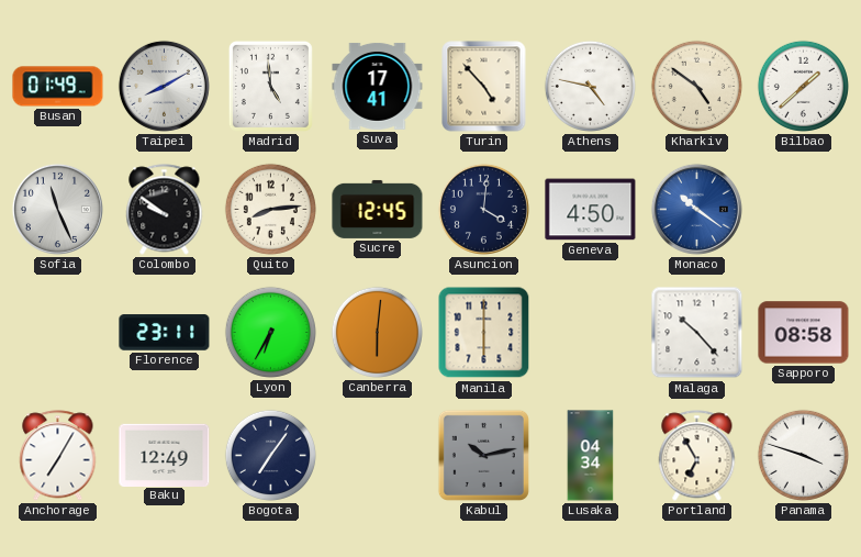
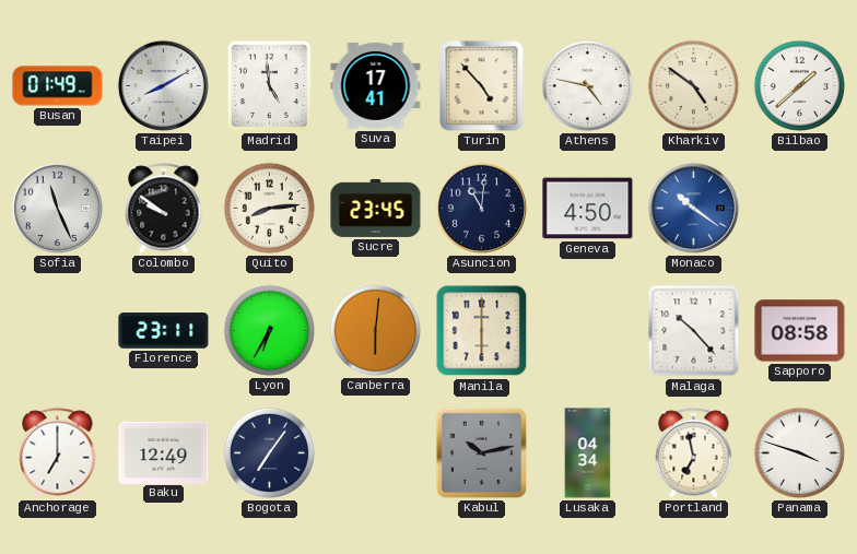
Sucre: 12:45 -> 23:45 (376, 208)
Asuncion: 4:01 -> 11:01 (481, 208)
Anchorage: 7:05 -> 7:00 (58, 453)
Portland: 6:55 -> 6:58 (694, 453)
